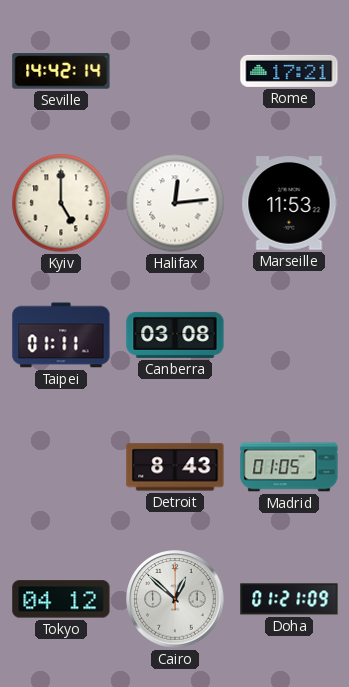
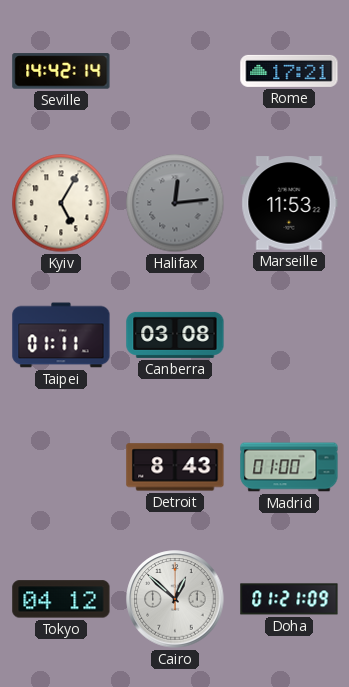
Kyiv: 5:00 -> 5:05 (61, 203)
Halifax dial: white -> grey (175, 203)
Madrid: 01:05 -> 01:00 (289, 467)
